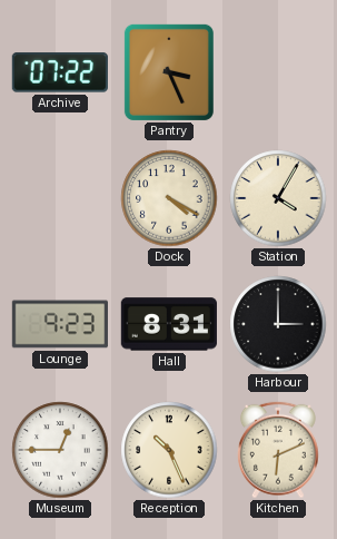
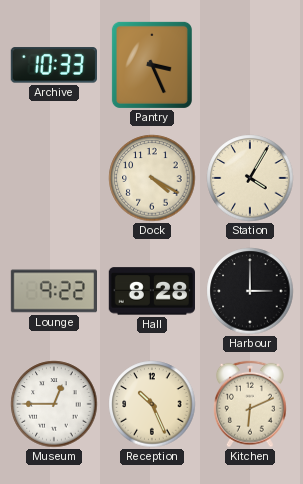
Archive: 07:22 -> 10:33 (54, 65)
Lounge: 9:23 -> 9:22 (53, 291)
Hall: 8:31 -> 8:28 (152, 291)
